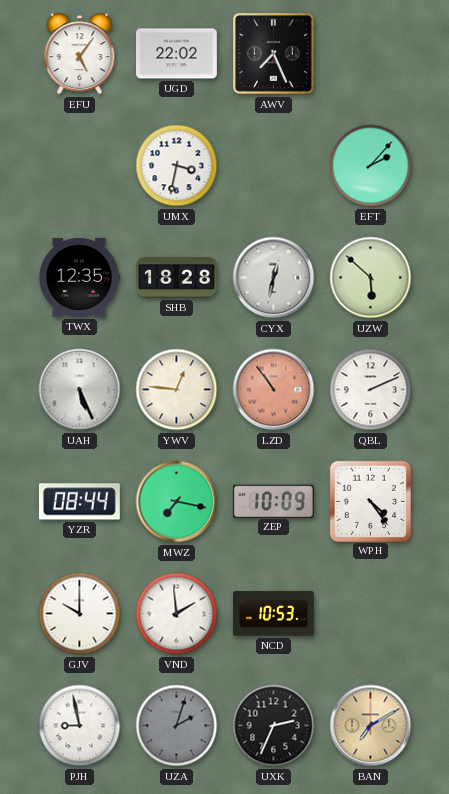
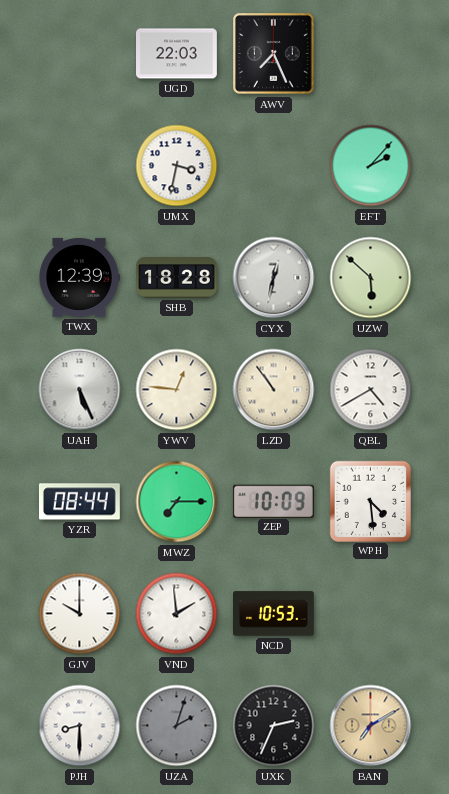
EFU: 5:06 -> none (80, 54)
UGD: 22:02 -> 22:03 (177, 54)
TWX: 12:35 -> 12:39 (79, 277)
LZD dial: salmon -> cream (274, 390)
QBL: 2:11 -> 4:40 (371, 390)
MWZ: 7:17 -> 7:15 (177, 502)
WPH: 4:24 -> 4:29 (370, 501)
PJH: 8:58 -> 8:30 (80, 726)
